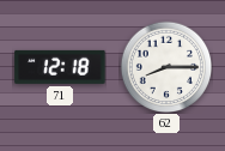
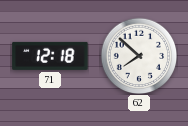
62: 8:15 -> 7:52 (139, 56)
